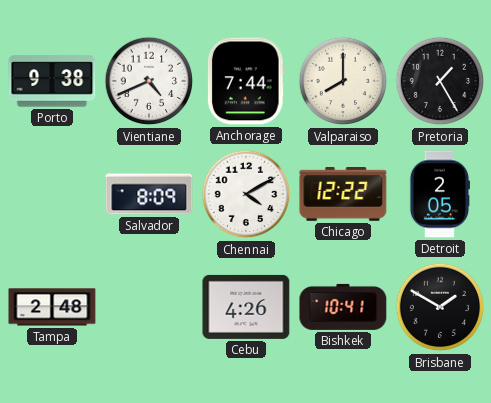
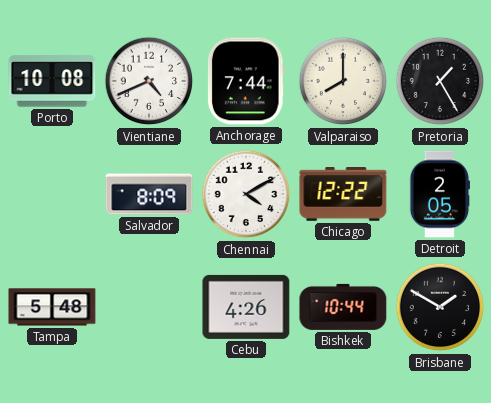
Porto: 9:38 -> 10:08 (52, 81)
Tampa: 2:48 -> 5:48 (52, 307)
Bishkek: 10:41 -> 10:44 (343, 307)
